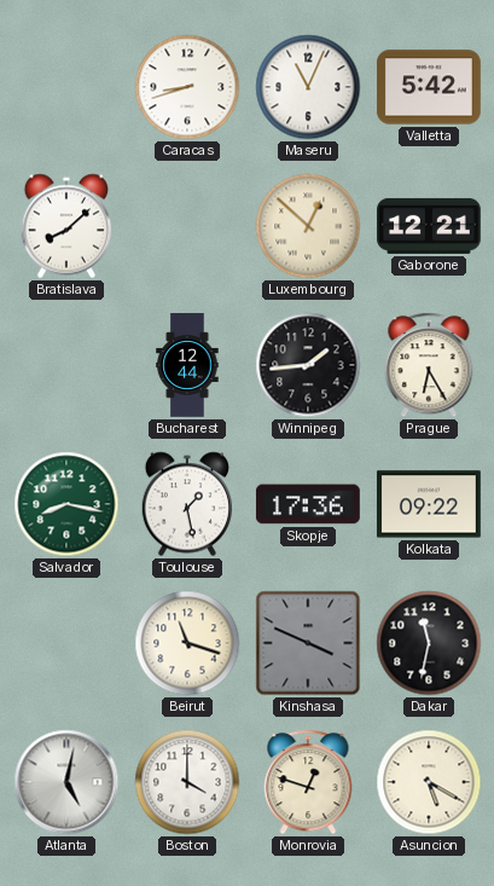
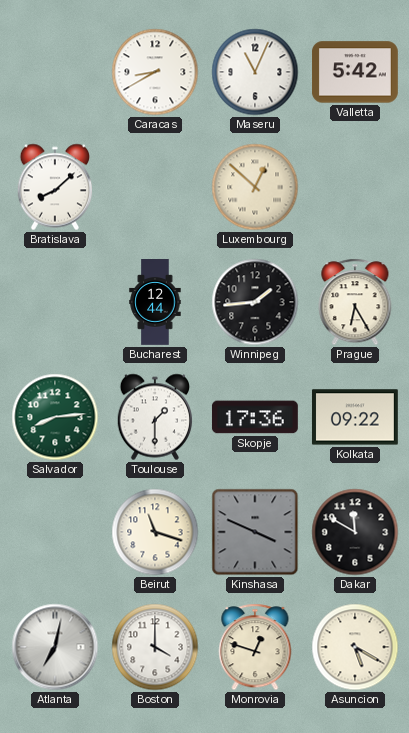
Caracas: 8:42 -> 8:40 (155, 72)
Gaborone: 12:21 -> none (430, 226)
Salvador: 8:17 -> 8:14 (55, 417)
Toulouse: 1:28 -> 1:30 (155, 417)
Dakar: 11:32 -> 11:50 (355, 532)
Atlanta: 5:02 -> 7:02 (55, 647)
